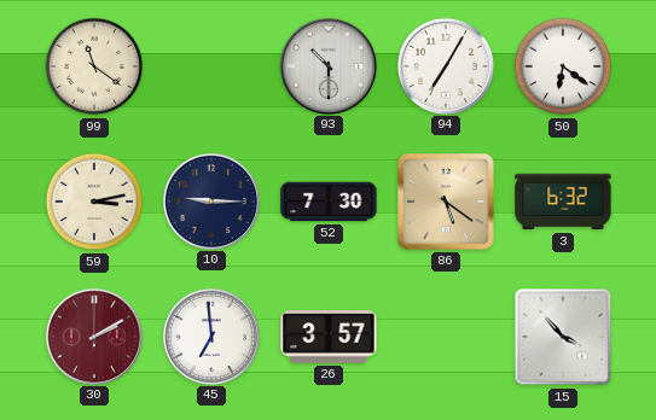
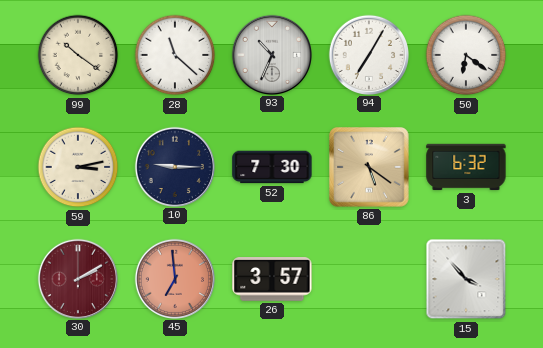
99: 11:21 -> 10:21 (78, 55)
28: none -> 11:22 (175, 55)
93: 10:30 -> 10:34 (271, 54)
45 dial: white -> salmon (174, 278)
